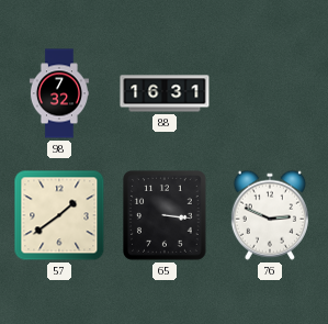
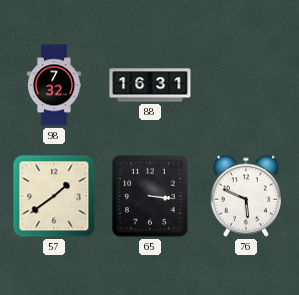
76: 2:49 -> 5:49 (246, 196)
